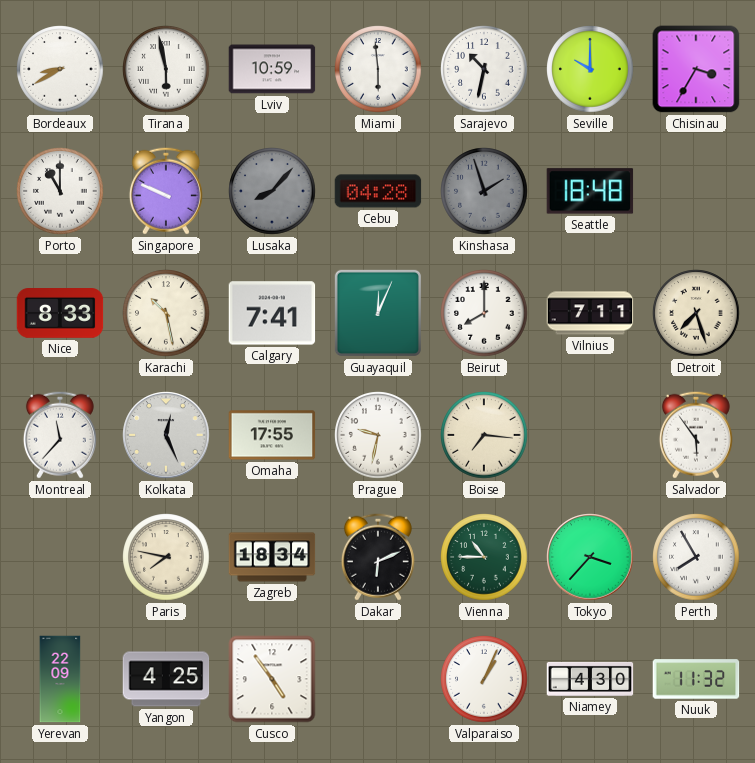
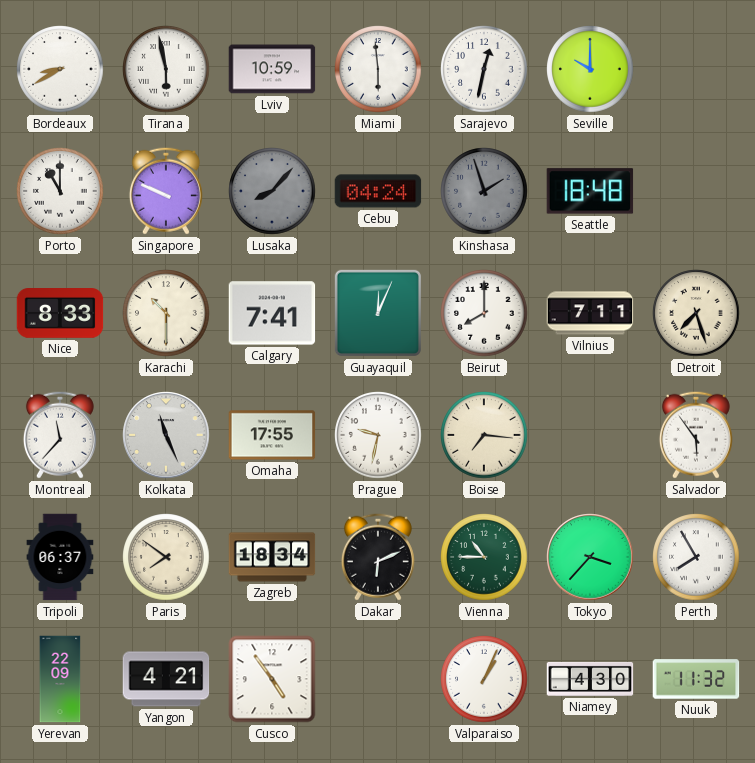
Sarajevo: 10:32 -> 12:32 (484, 69)
Chisinau: 3:35 -> none (696, 69)
Cebu: 04:28 -> 04:24 (378, 191)
Karachi: 10:28 -> 10:30 (166, 313)
Kolkata: 12:26 -> 11:26 (166, 435)
Tripoli: none -> 06:37 (60, 557)
Paris: 7:47 -> 7:51 (166, 557)
Yangon: 4:25 -> 4:21 (166, 679)
